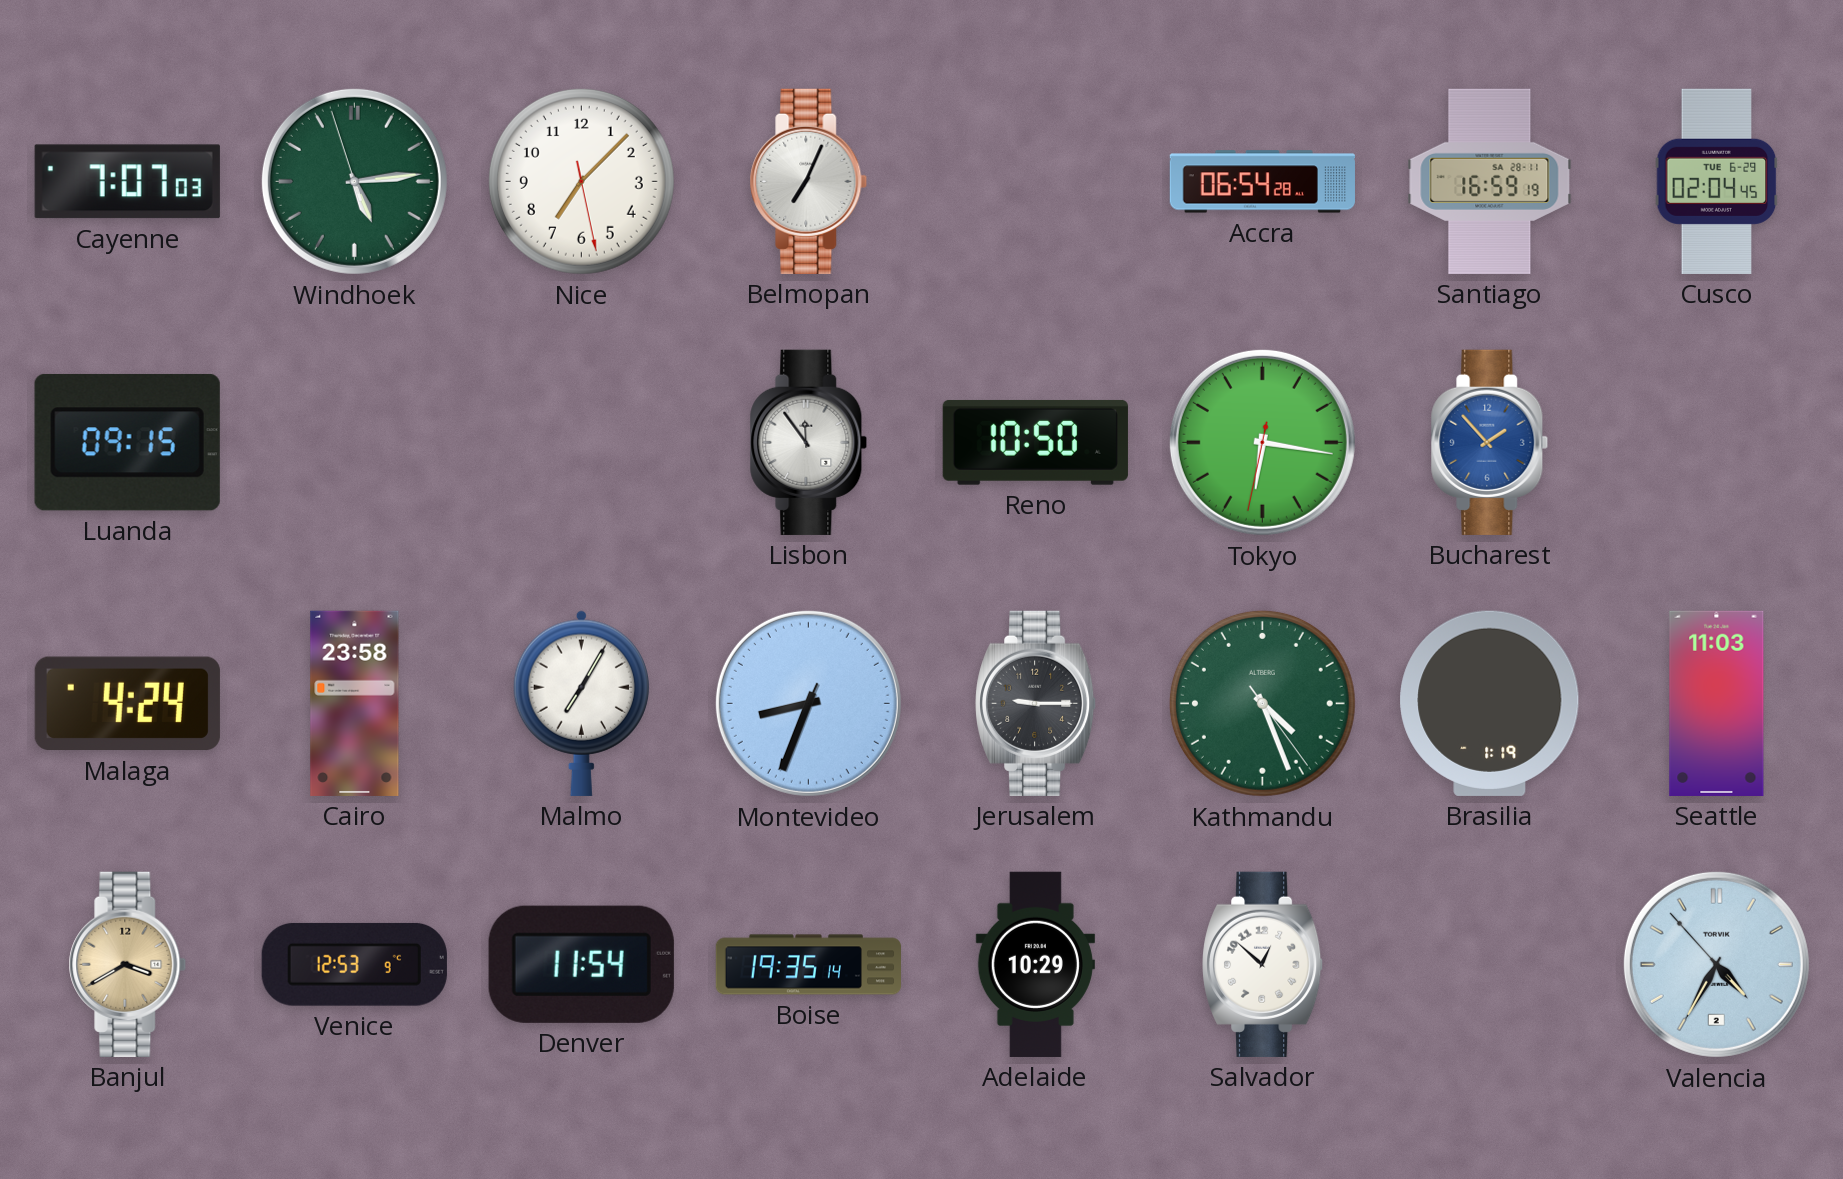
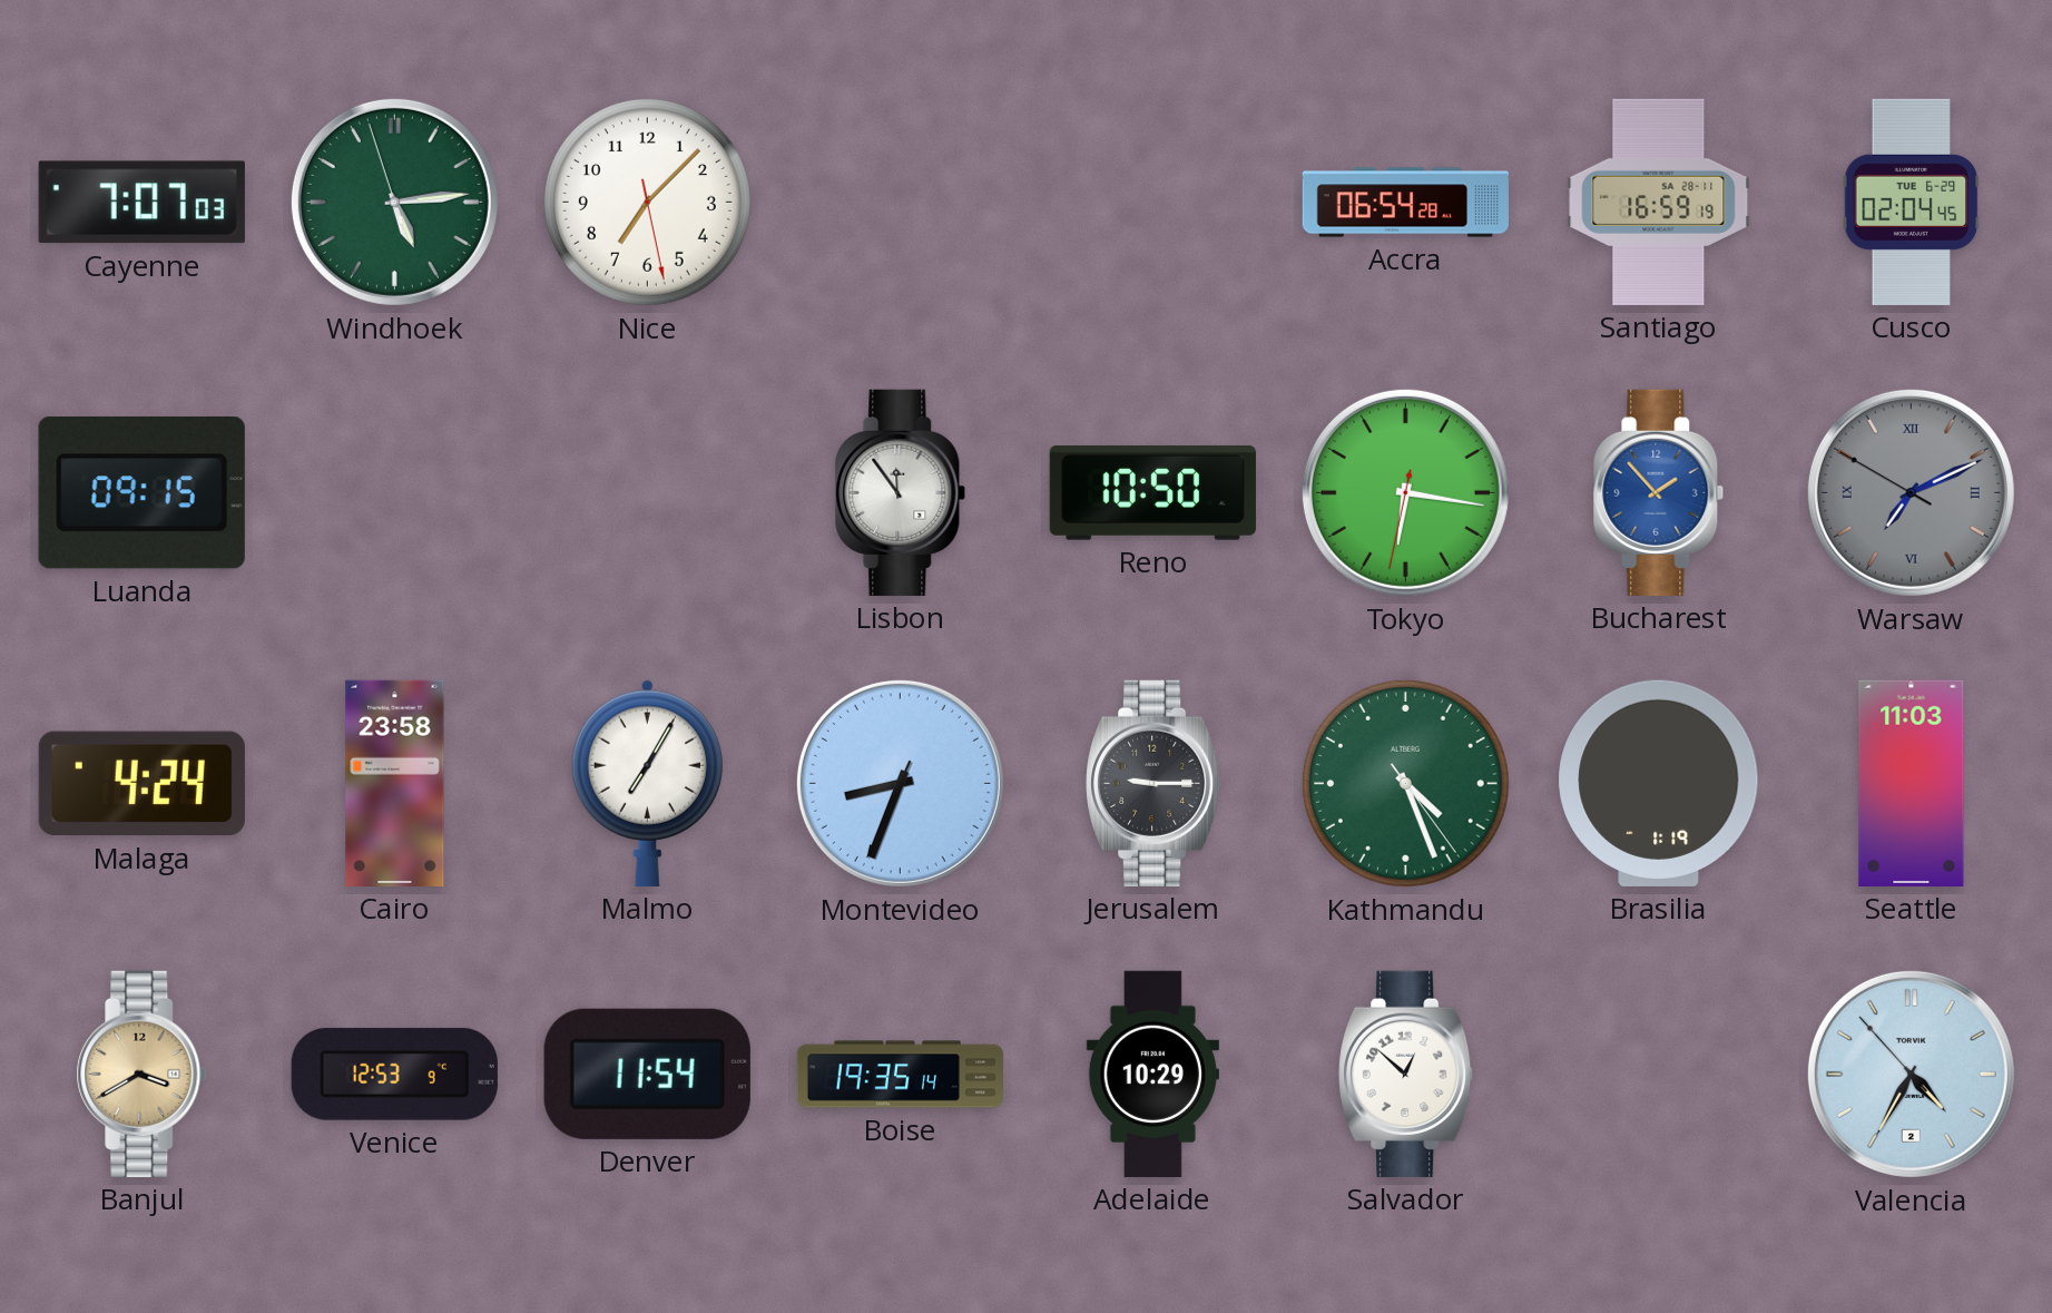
Belmopan: 7:04 -> none (809, 181)
Warsaw: none -> 7:10 (1911, 492)
